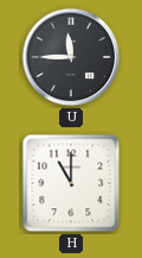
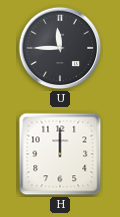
H: 11:00 -> 12:00 (60, 154)
